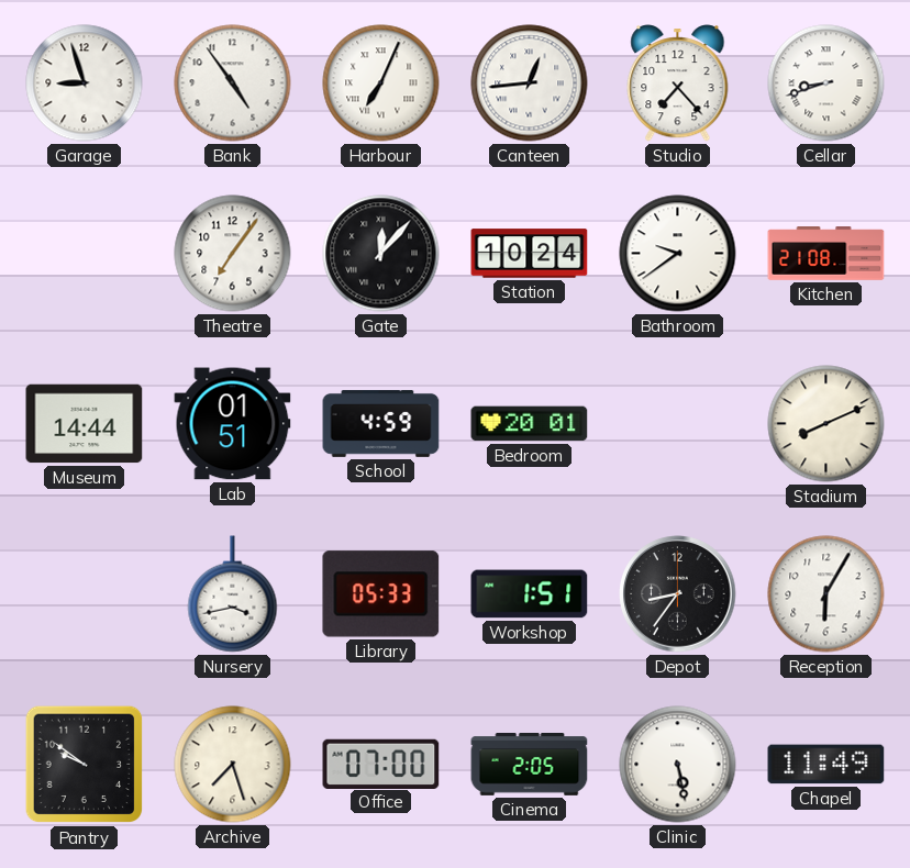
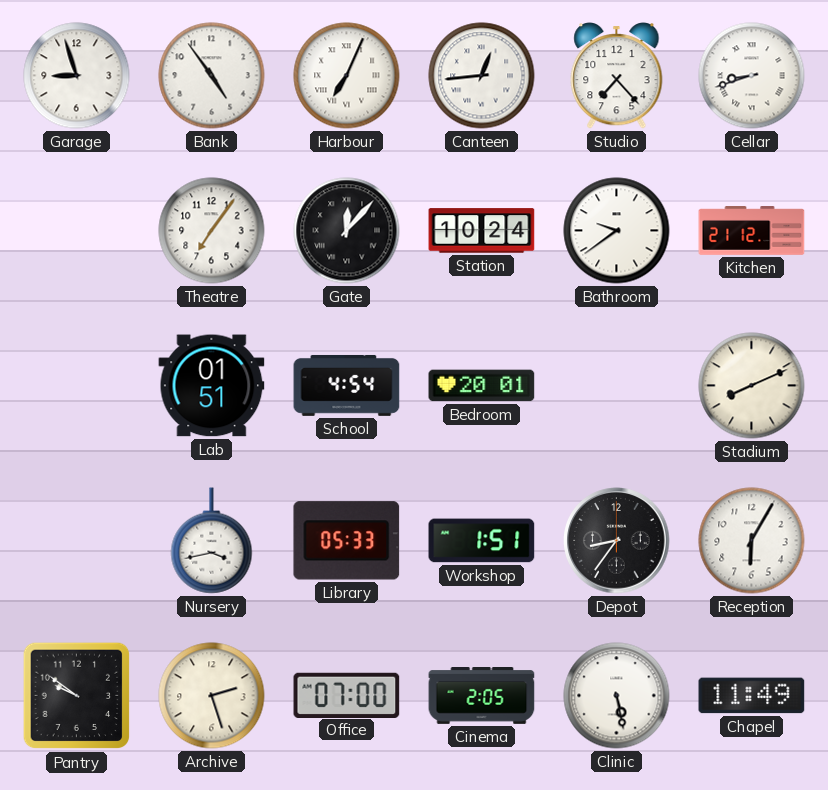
Kitchen: 21:08 -> 21:12 (752, 231)
Museum: 14:44 -> none (85, 424)
School: 4:59 -> 4:54 (347, 386)
Archive: 7:27 -> 2:27 (212, 696)
